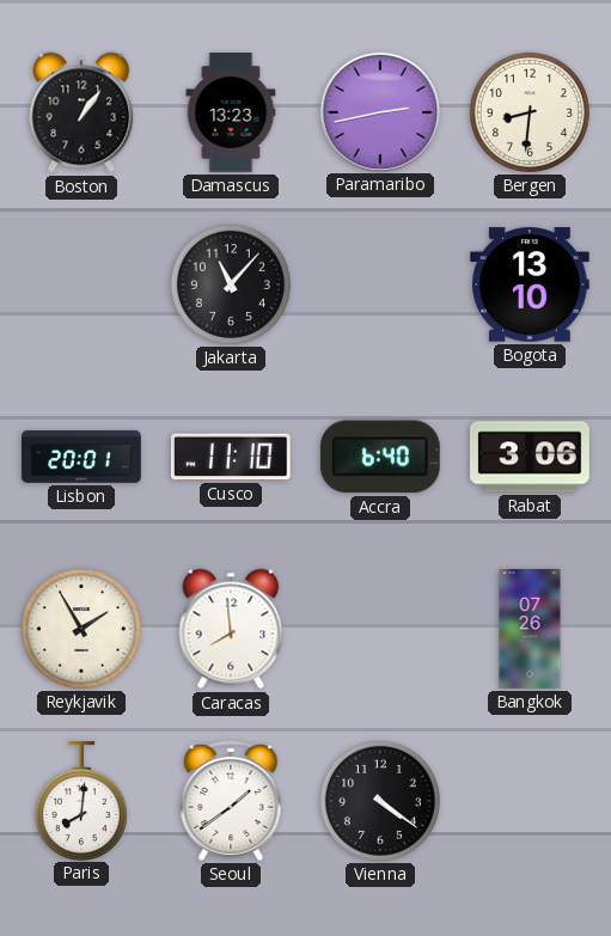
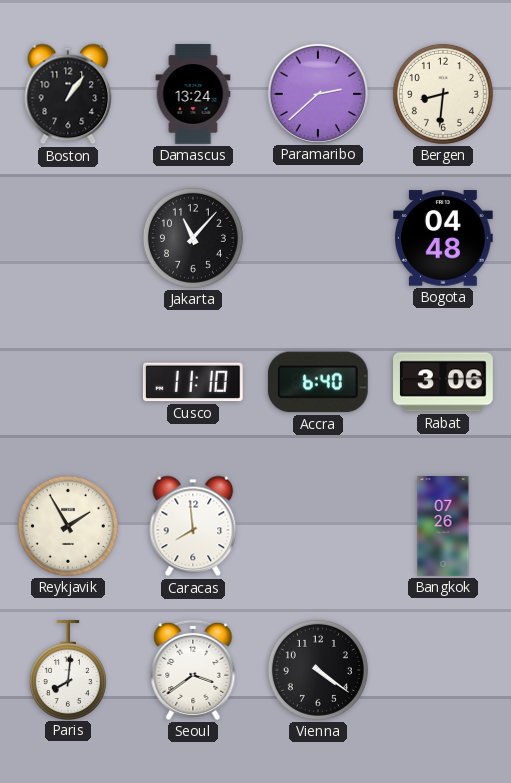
Damascus: 13:23 -> 13:24 (193, 94)
Paramaribo: 2:43 -> 2:38 (317, 93)
Bogota: 13:10 -> 04:48 (444, 238)
Lisbon: 20:01 -> none (81, 457)
Seoul: 1:39 -> 3:39 (193, 670)
